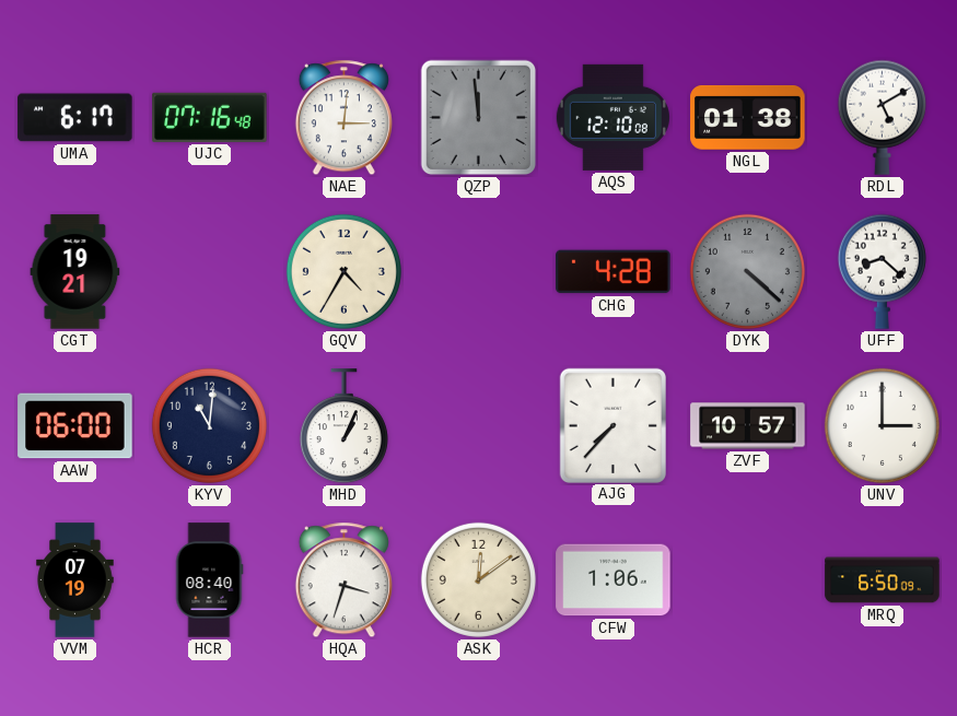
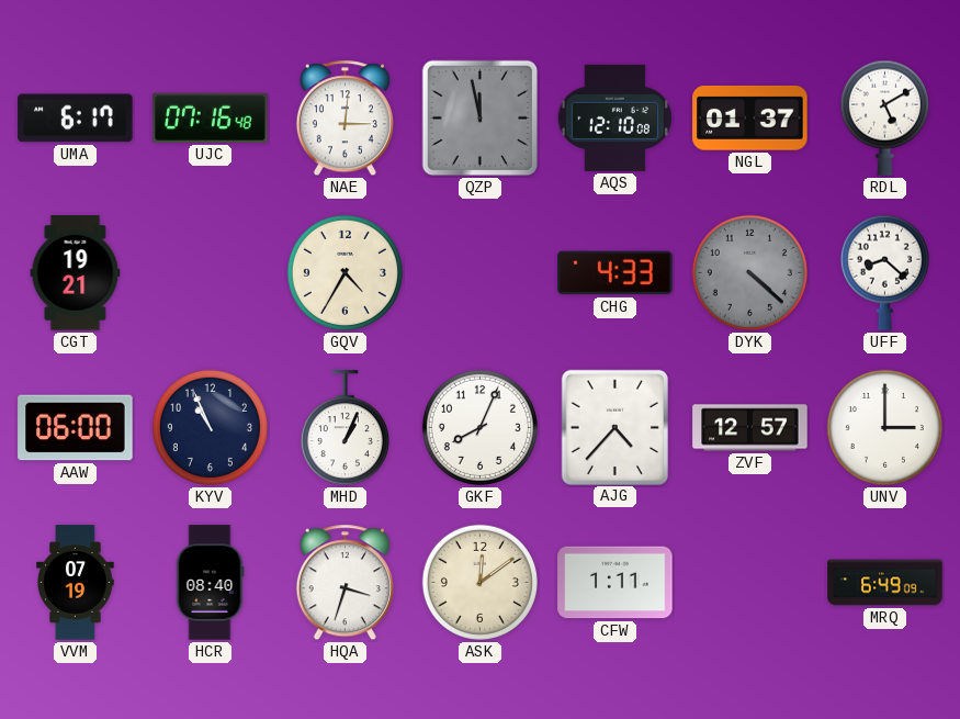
QZP: 11:59 -> 11:58 (481, 119)
NGL: 01:38 -> 01:37 (750, 119)
CHG: 4:28 -> 4:33 (615, 273)
KYV: 11:01 -> 10:56 (210, 427)
GKF: none -> 8:04 (479, 427)
AJG: 7:37 -> 4:37 (614, 427)
ZVF: 10:57 -> 12:57 (750, 428)
CFW: 1:06 -> 1:11 (615, 583)
MRQ: 6:50 -> 6:49 (885, 583)
